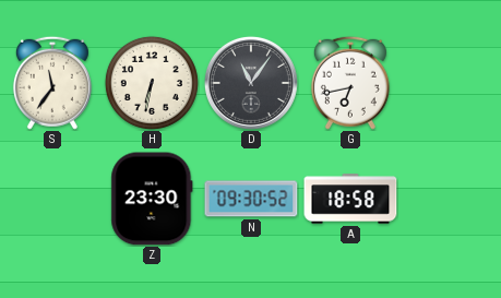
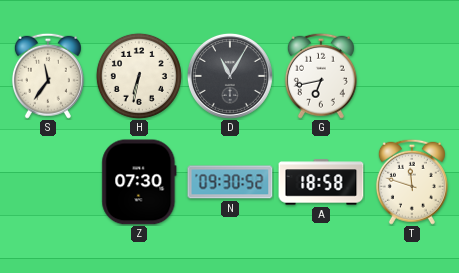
D: 11:06 -> 11:05 (230, 76)
Z: 23:30 -> 07:30 (139, 182)
T: none -> 11:48 (412, 182)
